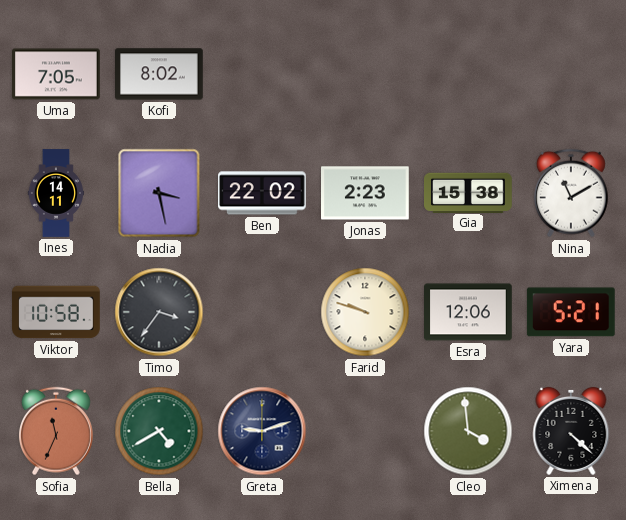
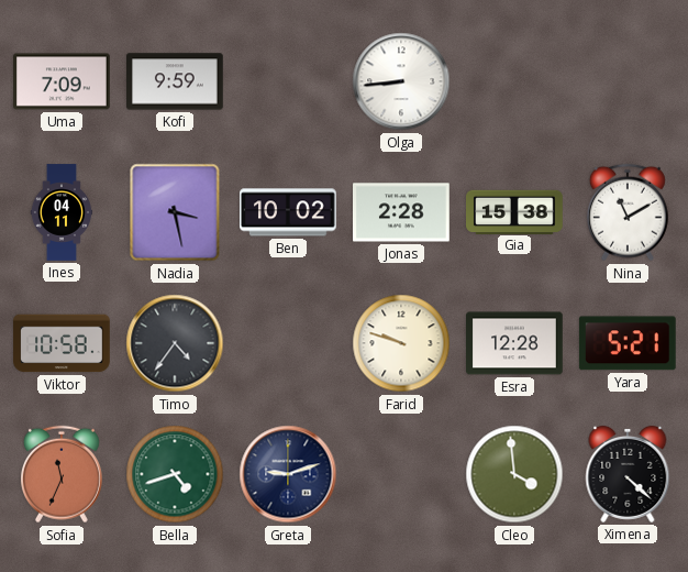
Uma: 7:05 -> 7:09 (63, 81)
Kofi: 8:02 -> 9:59 (175, 81)
Olga: none -> 8:44 (401, 81)
Ines: 14:11 -> 04:11 (60, 212)
Ben: 22:02 -> 10:02 (289, 212)
Jonas: 2:23 -> 2:28 (402, 212)
Timo: 3:36 -> 4:36 (175, 343)
Esra: 12:06 -> 12:28 (514, 343)
Bella: 4:40 -> 4:42 (175, 474)
